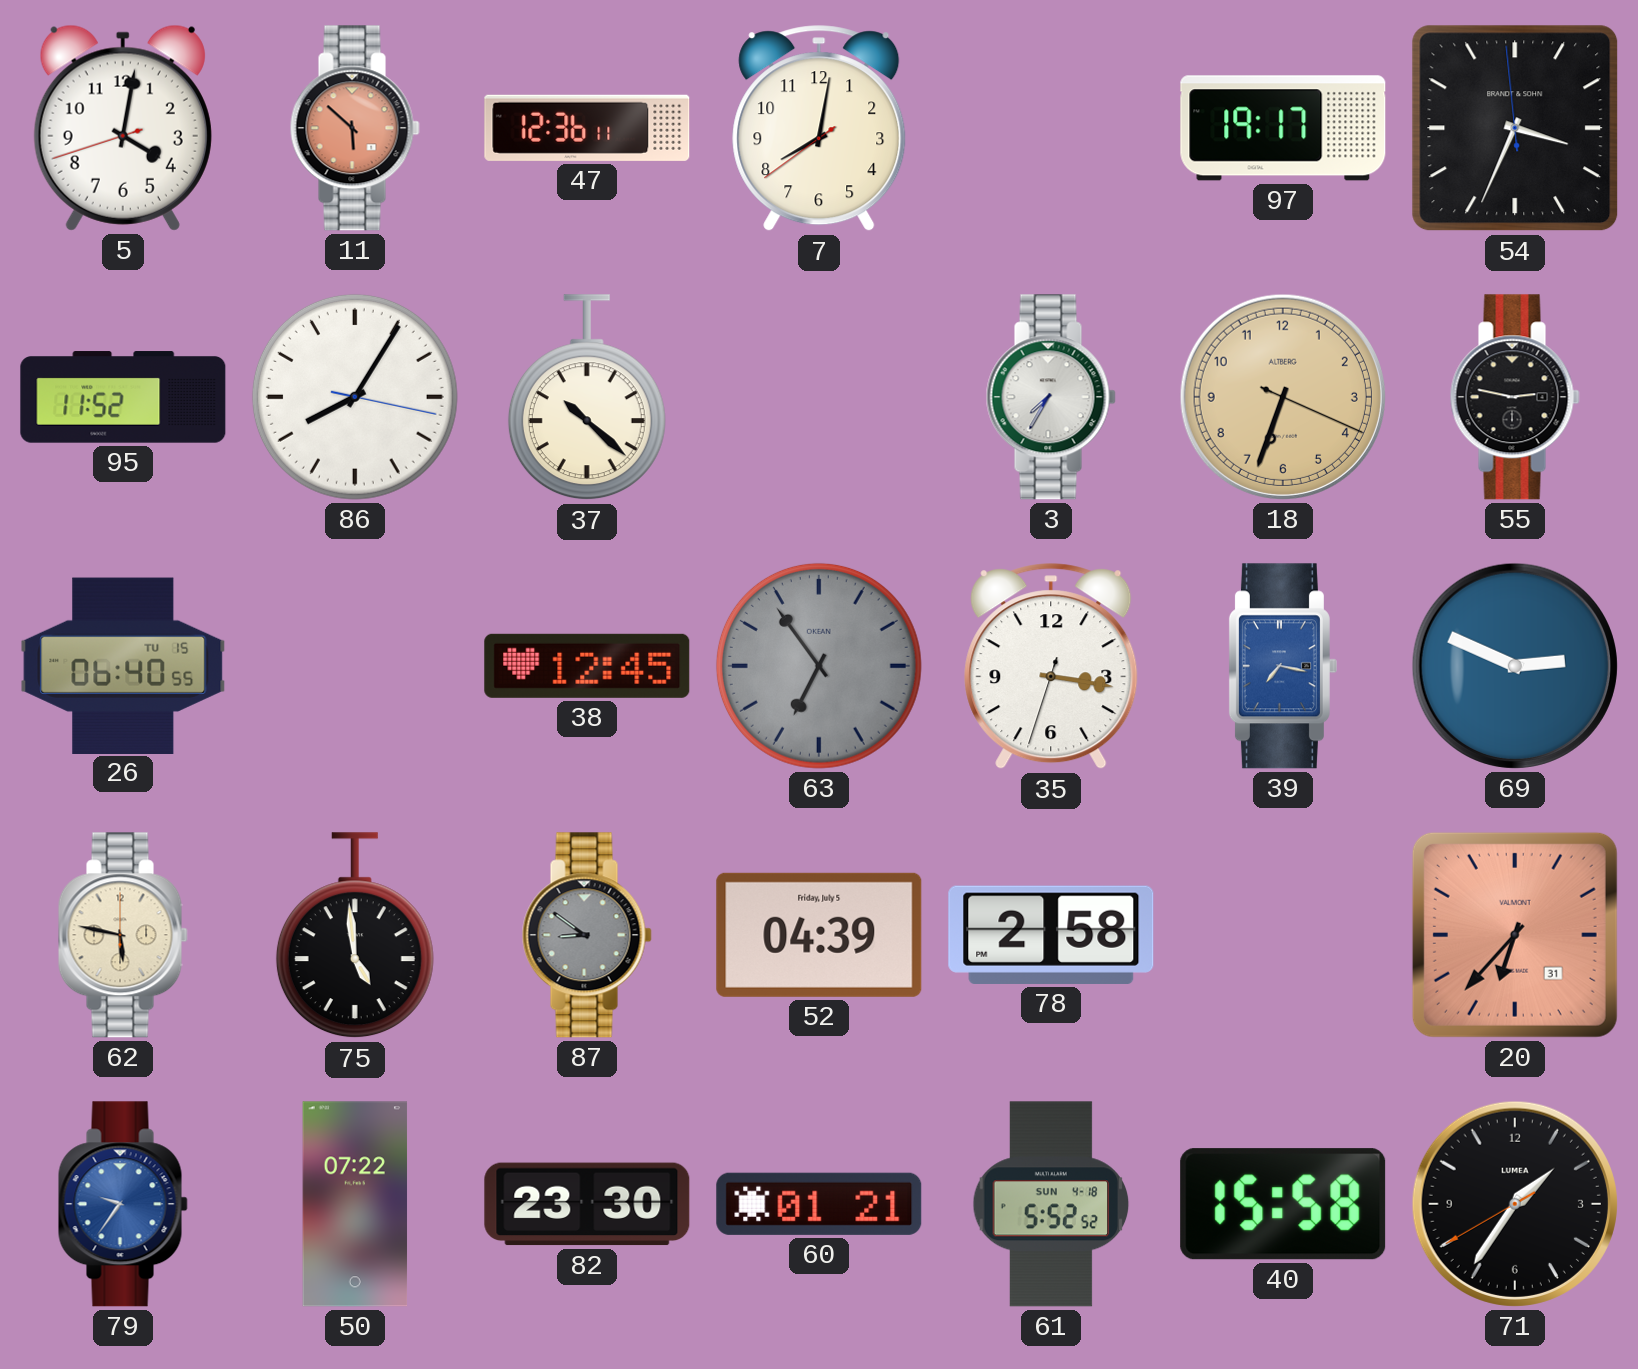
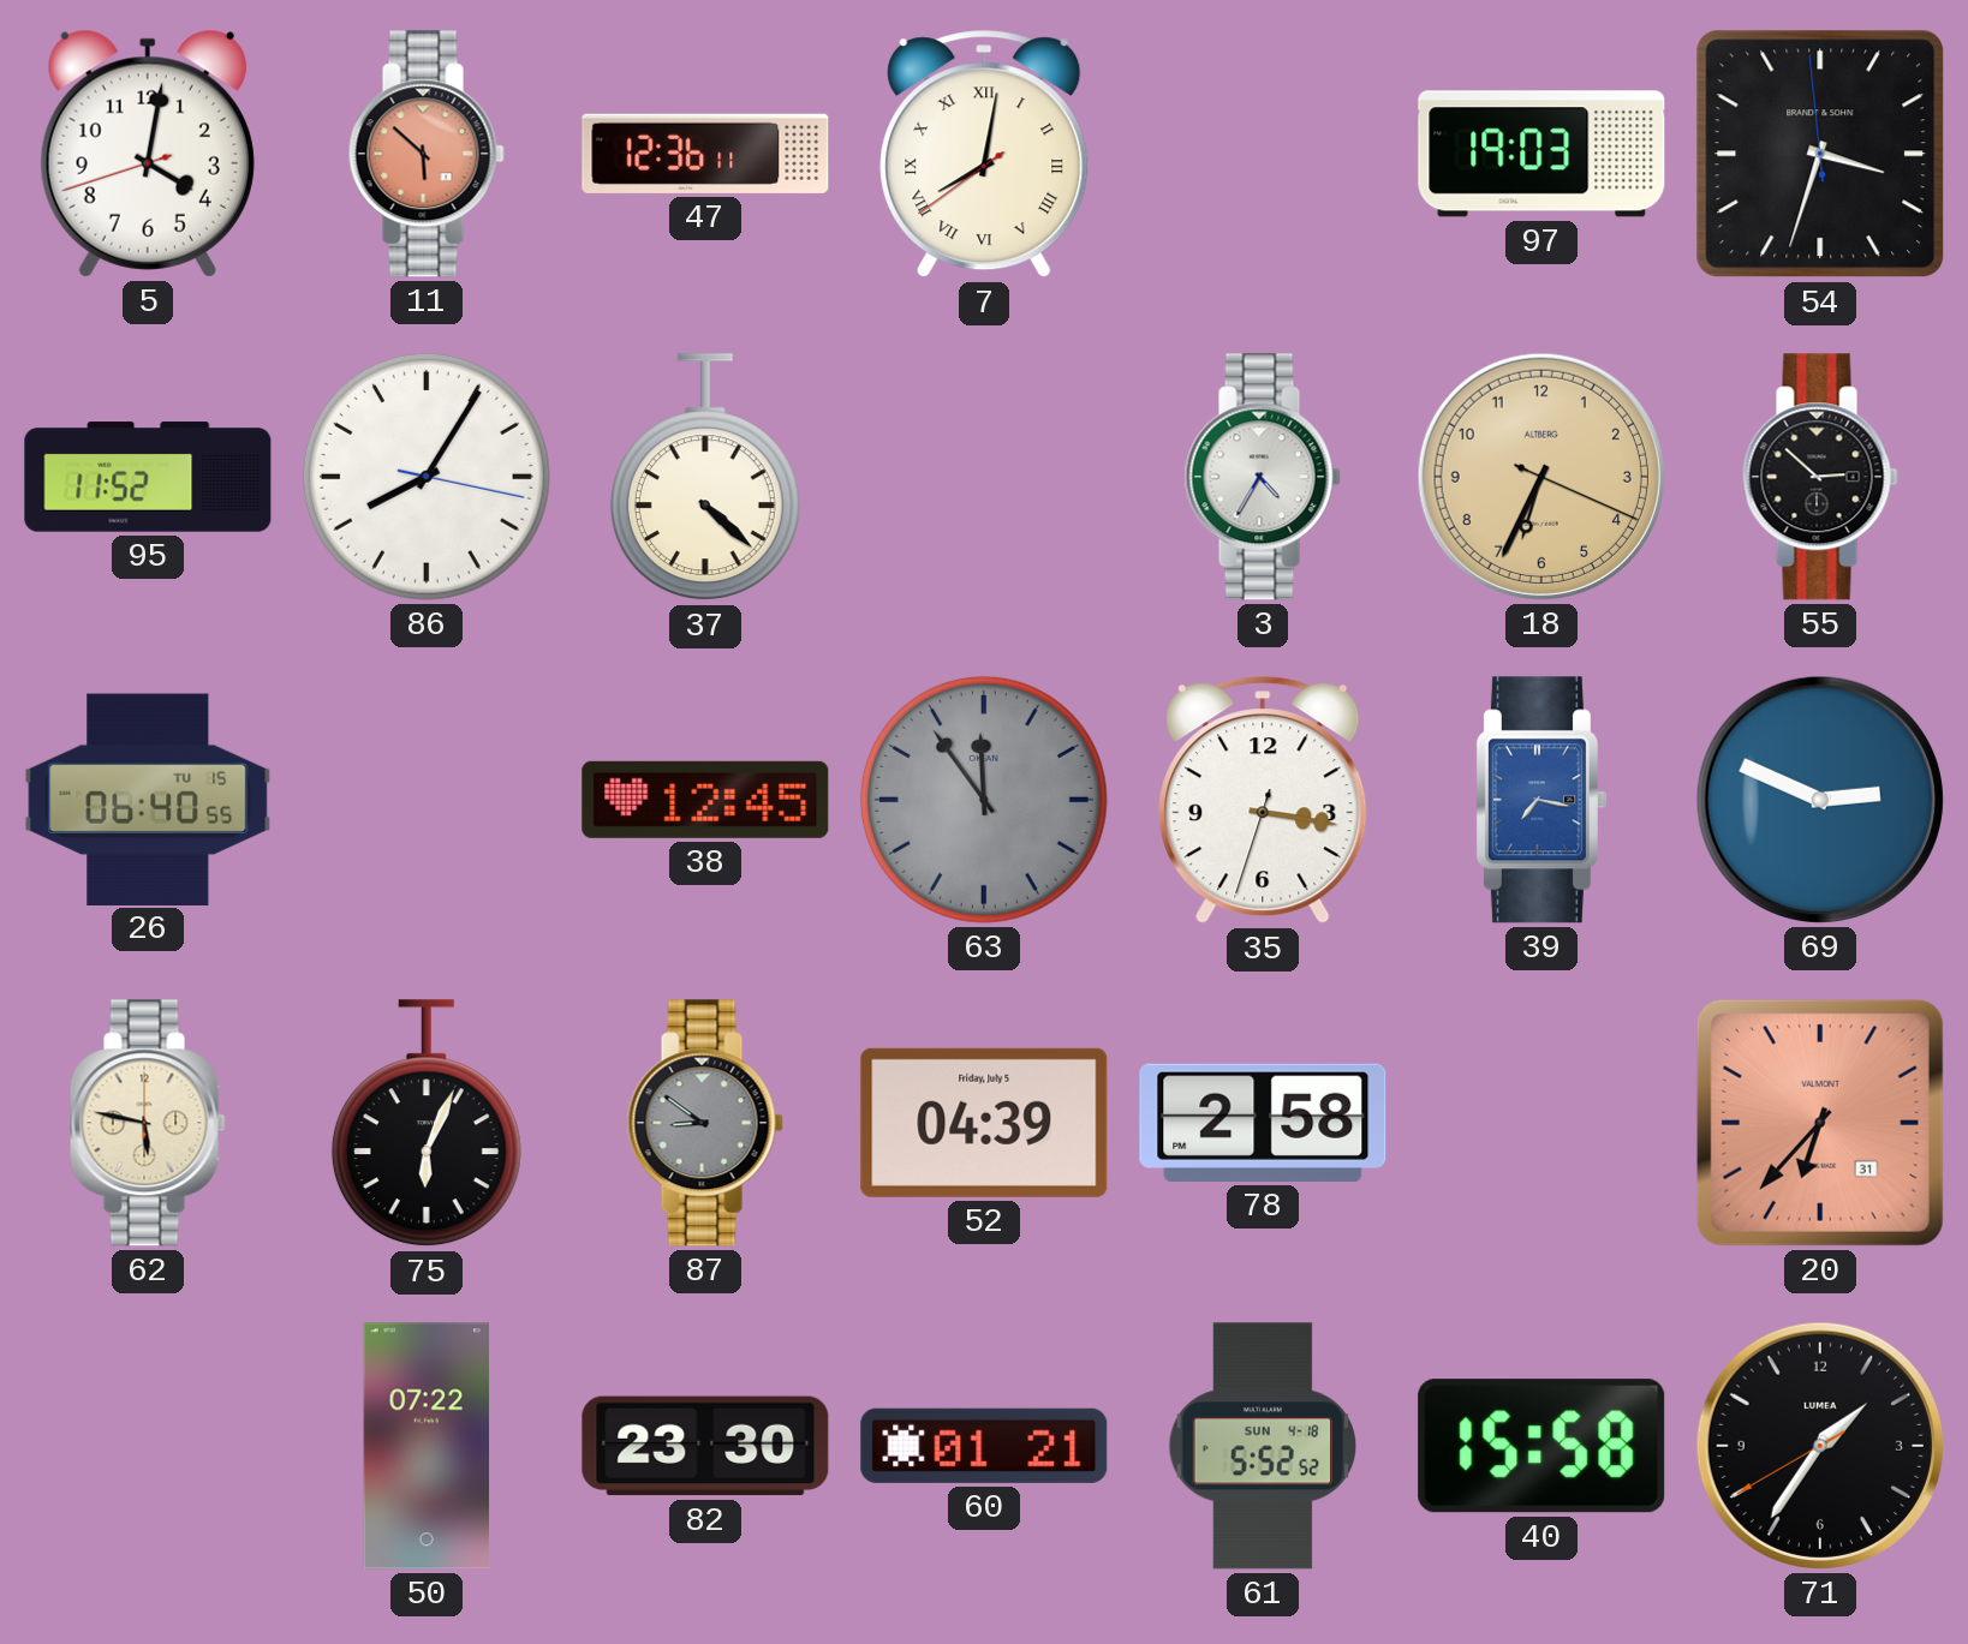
7 numerals: Arabic -> Roman (984, 155)
97: 19:17 -> 19:03 (1541, 154)
54: 3:33 -> 3:32 (1820, 154)
37: 10:22 -> 4:22 (705, 478)
3: 7:35 -> 4:35 (1263, 477)
18: 6:33 -> 6:34 (1541, 477)
55: 2:47 -> 2:52 (1820, 477)
63: 6:54 -> 11:54 (984, 800)
75: 4:59 -> 6:04 (427, 1124)
79: 9:36 -> none (123, 1204)
